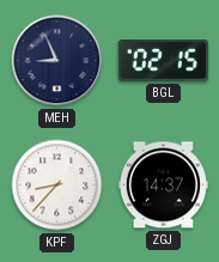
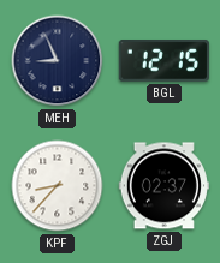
BGL: 02:15 -> 12:15 (163, 61)
ZGJ: 14:37 -> 02:37 (163, 186)
